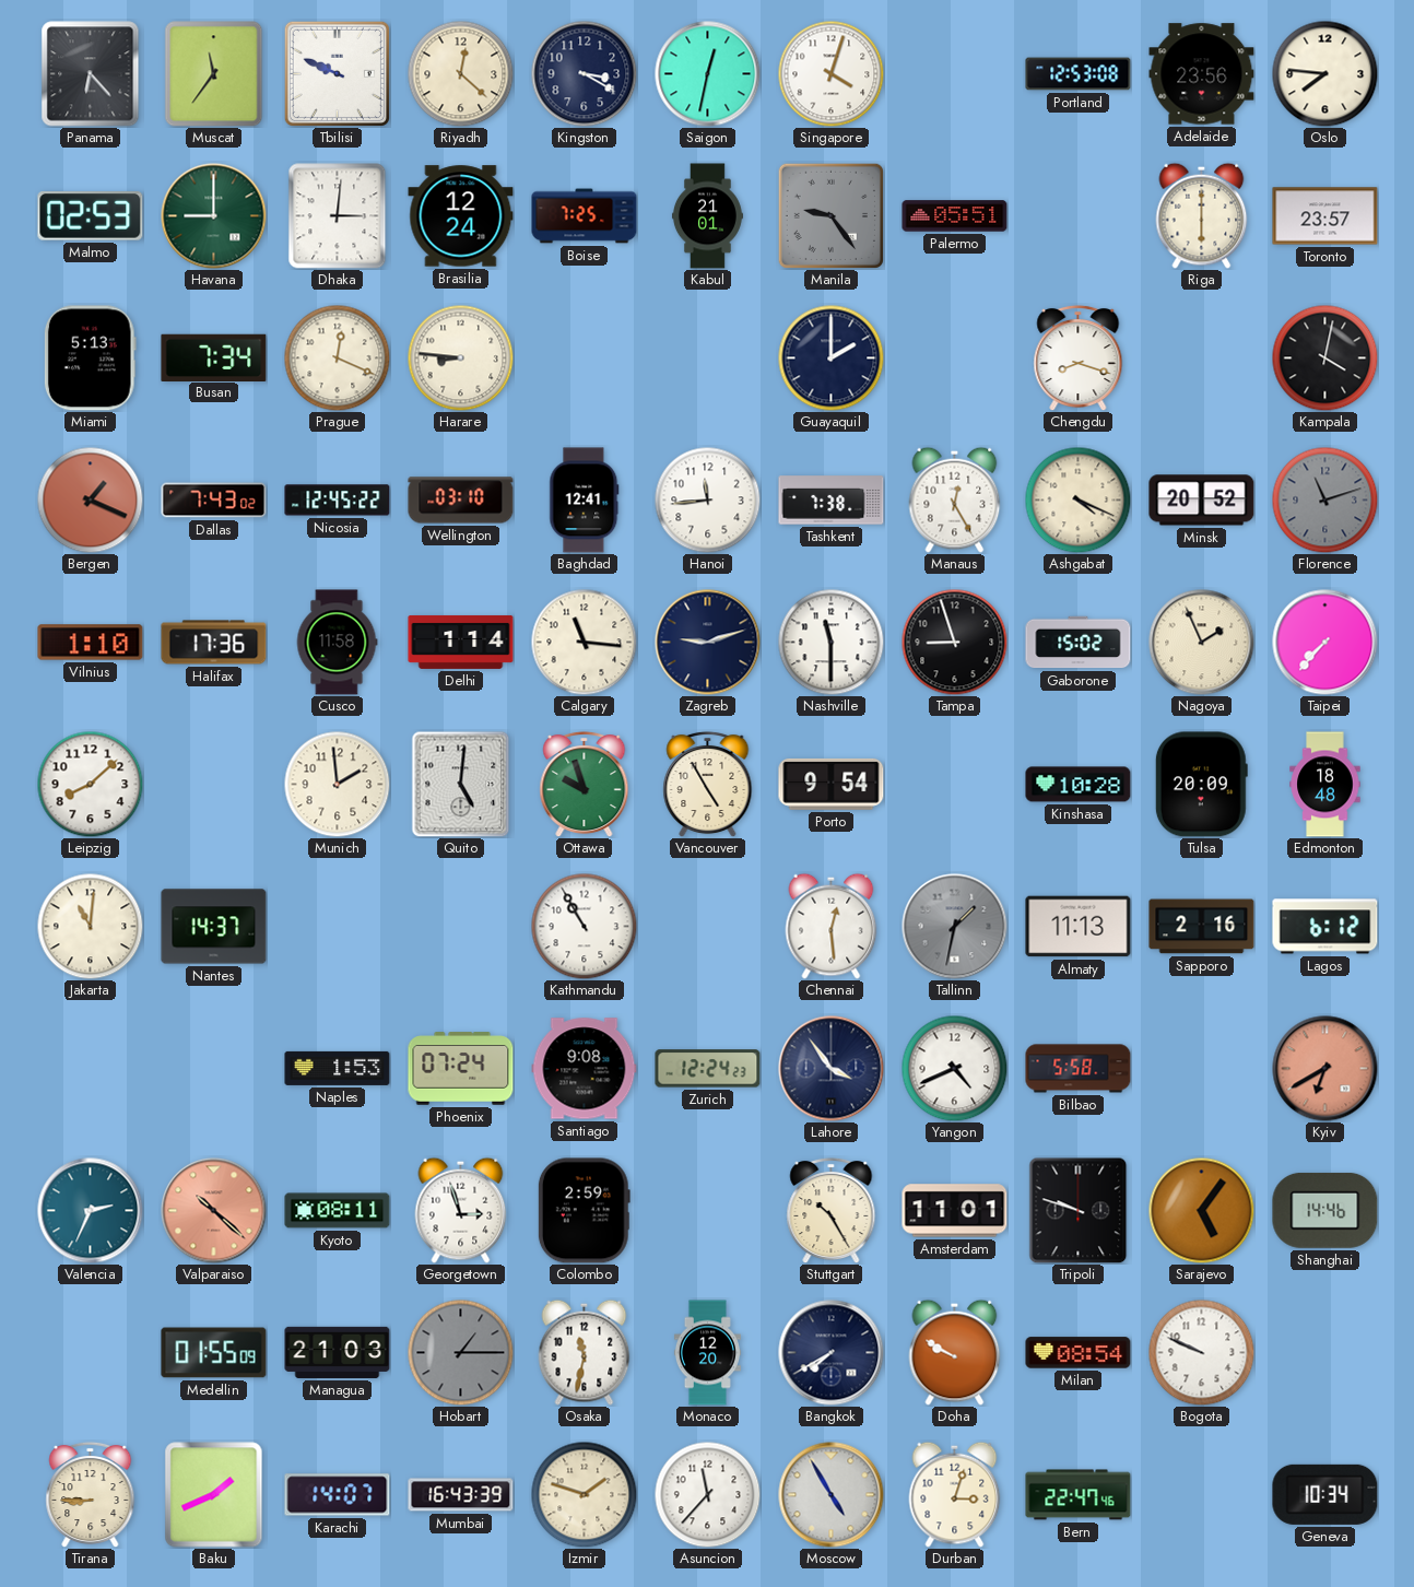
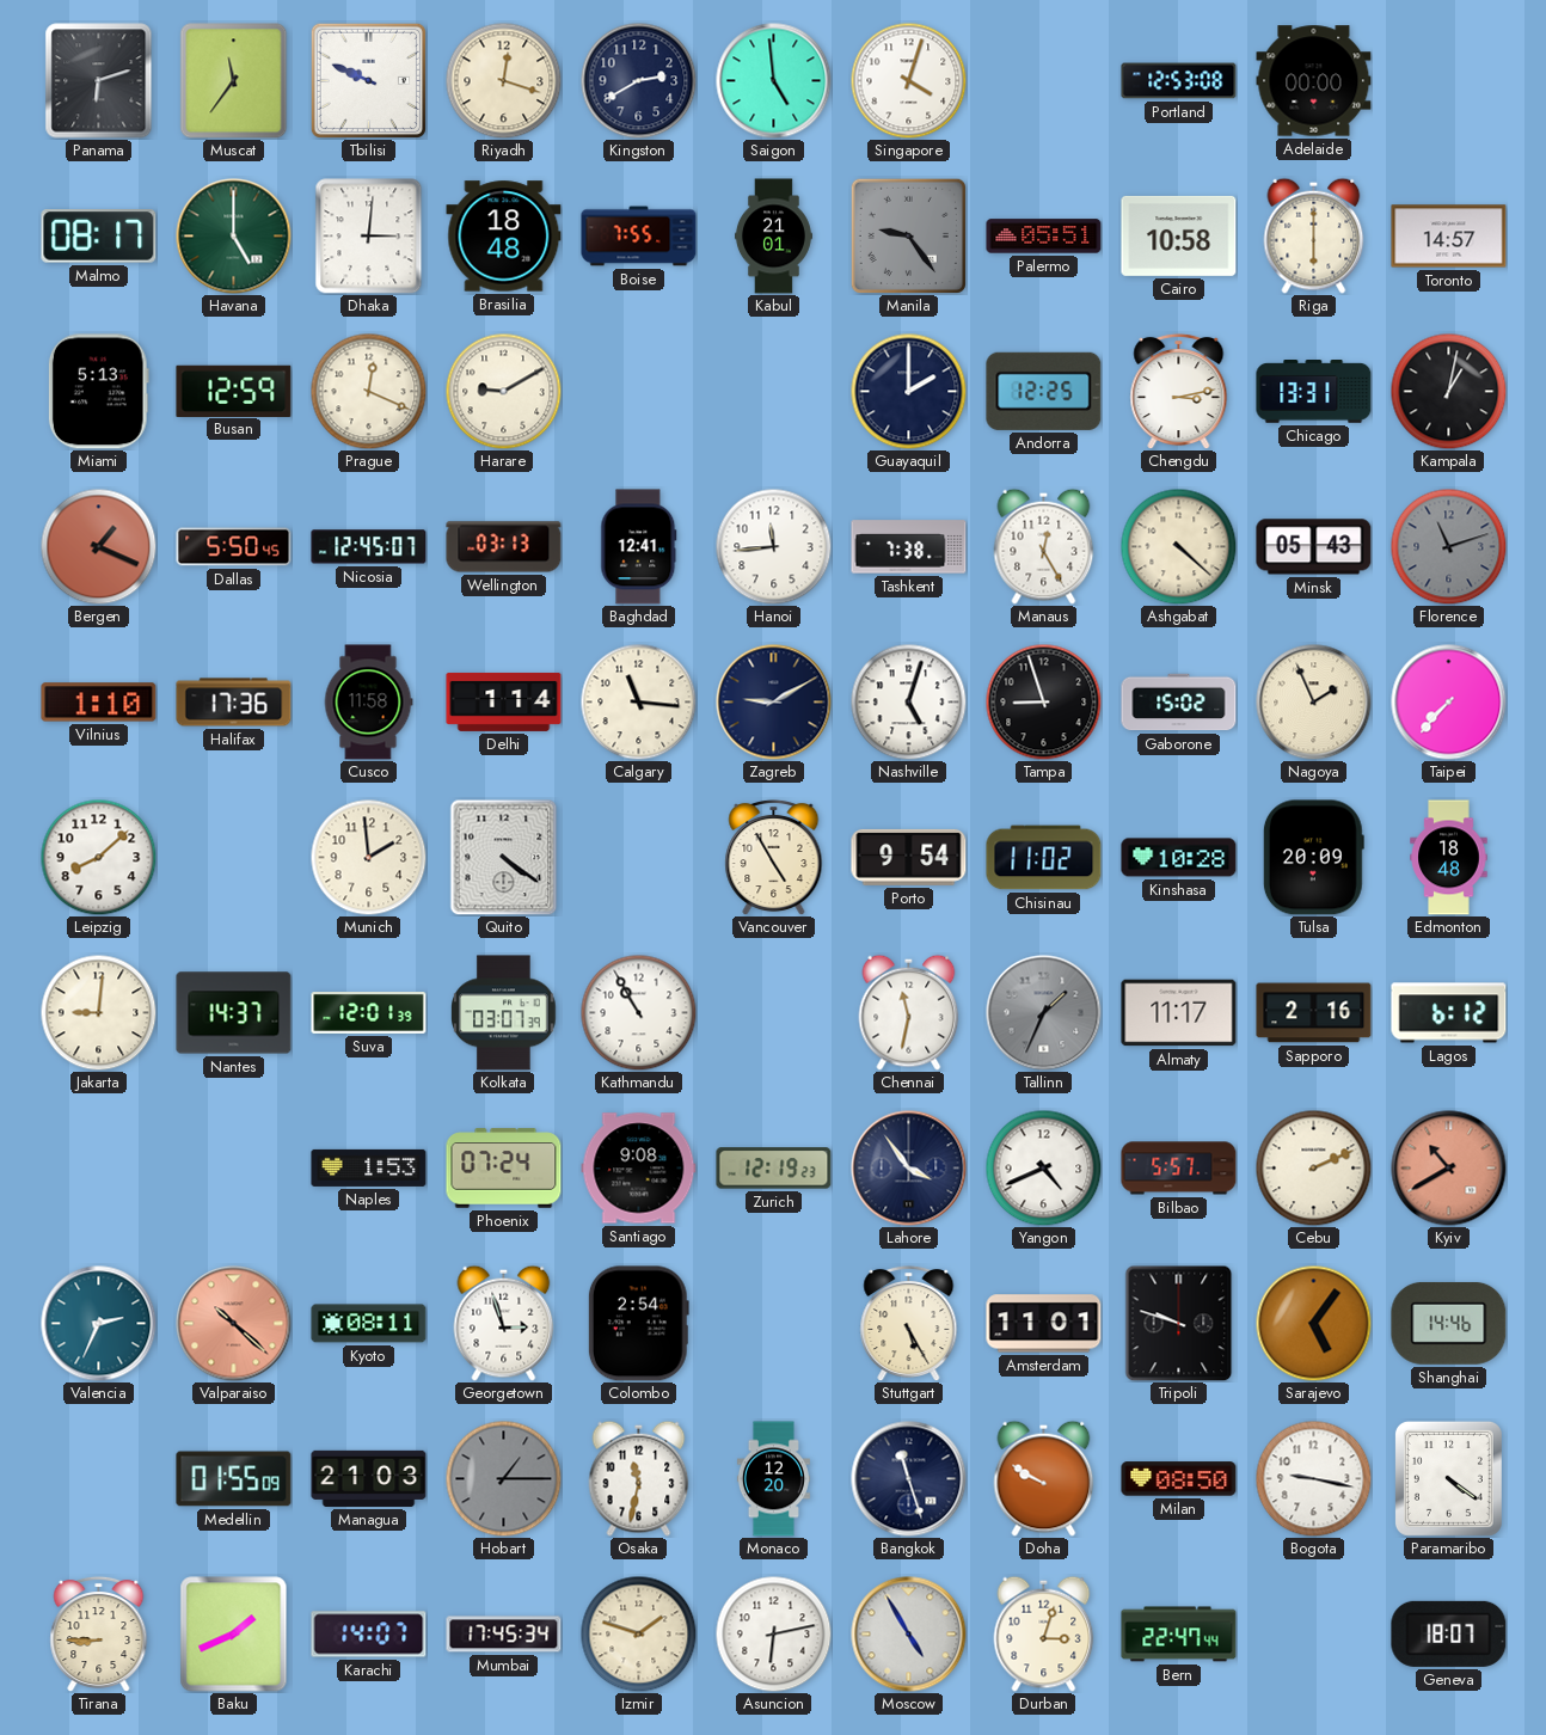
Panama: 6:23 -> 6:12 (99, 81)
Riyadh: 12:22 -> 12:18 (503, 80)
Kingston: 3:20 -> 2:40 (638, 80)
Saigon: 12:32 -> 4:59 (774, 81)
Adelaide: 23:56 -> 00:00 (1314, 81)
Oslo: 7:46 -> none (1324, 73)
Malmo: 02:53 -> 08:17 (99, 237)
Havana: 9:00 -> 5:00 (234, 237)
Brasilia: 12:24 -> 18:48 (504, 237)
Boise: 7:25 -> 7:55 (639, 237)
Cairo: none -> 10:58 (1179, 235)
Toronto: 23:57 -> 14:57 (1449, 237)
Busan: 7:34 -> 12:59 (234, 391)
Harare: 8:46 -> 9:10 (503, 391)
Andorra: none -> 12:25 (1044, 391)
Chengdu: 8:18 -> 3:13 (1179, 391)
Chicago: none -> 13:31 (1314, 392)
Kampala: 4:02 -> 1:02 (1448, 391)
Dallas: 7:43 -> 5:50 (234, 547)
Nicosia: 12:45:22 -> 12:45:07 (369, 547)
Wellington: 03:10 -> 03:13 (504, 547)
Ashgabat: 4:19 -> 4:22 (1178, 546)
Minsk: 20:52 -> 05:43 (1314, 547)
Zagreb: 9:12 -> 9:10 (774, 703)
Nashville: 11:30 -> 5:03 (908, 701)
Quito: 5:01 -> 4:21 (504, 857)
Ottawa: 9:57 -> none (585, 784)
Chisinau: none -> 11:02 (1044, 858)
Jakarta: 11:01 -> 9:01 (98, 1012)
Suva: none -> 12:01 (369, 1013)
Kolkata: none -> 03:07 (504, 1013)
Chennai: 12:29 -> 11:32 (909, 1012)
Tallinn: 1:32 -> 1:34 (1044, 1013)
Almaty: 11:13 -> 11:17 (1179, 1013)
Zurich: 12:24 -> 12:19 (774, 1169)
Bilbao: 5:58 -> 5:57 (1179, 1169)
Cebu: none -> 2:11 (1313, 1167)
Kyiv: 6:40 -> 10:40 (1449, 1169)
Colombo: 2:59 -> 2:54 (638, 1324)
Stuttgart: 10:25 -> 5:25 (909, 1323)
Bangkok: 7:40 -> 11:27 (909, 1479)
Milan: 08:54 -> 08:50 (1179, 1479)
Bogota: 9:49 -> 9:17 (1313, 1478)
Paramaribo: none -> 4:21 (1448, 1478)
Mumbai: 16:43 -> 17:45 (504, 1635)
Asuncion: 11:37 -> 6:13 (773, 1633)
Bern: 22:47:46 -> 22:47:44 (1179, 1635)
Geneva: 10:34 -> 18:07 (1449, 1633)
